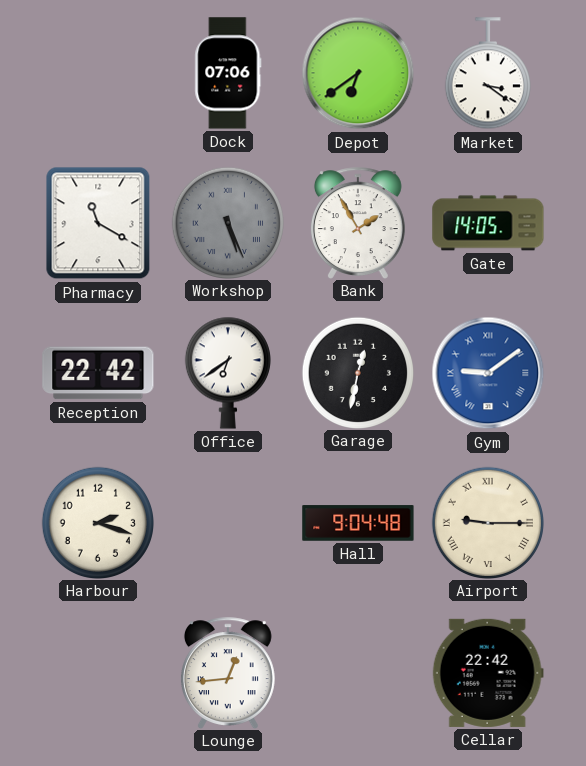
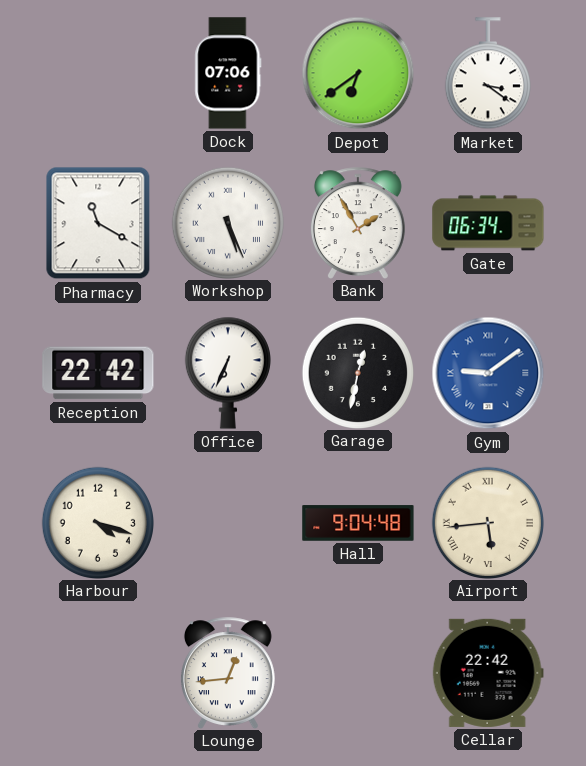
Workshop dial: grey -> white (227, 222)
Gate: 14:05 -> 06:34 (488, 223)
Office: 6:39 -> 6:34 (228, 373)
Harbour: 2:18 -> 4:18 (97, 522)
Airport: 9:15 -> 5:44 (487, 522)
